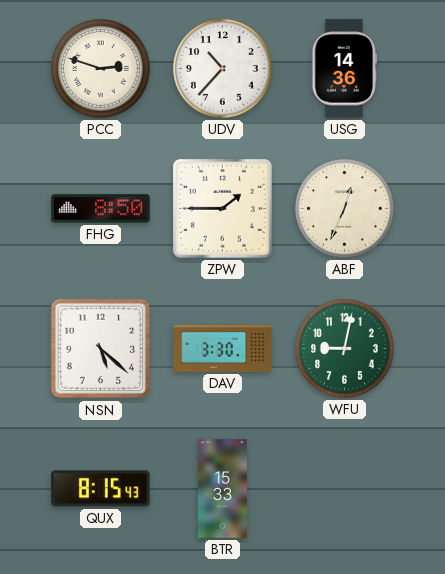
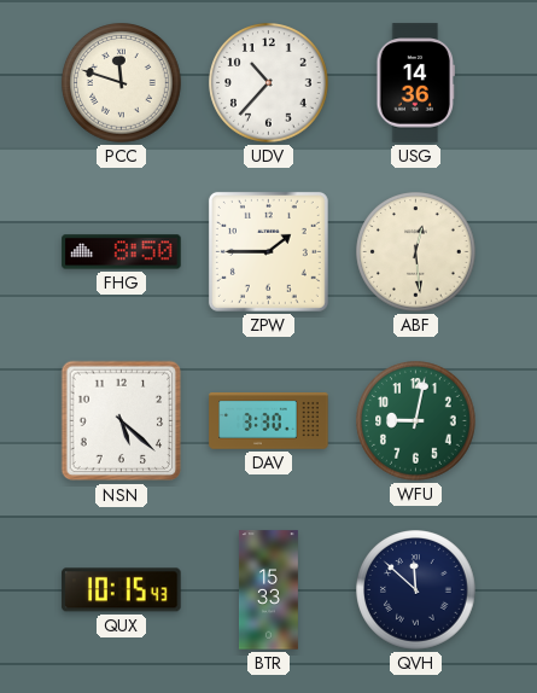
PCC: 2:48 -> 11:48 (122, 83)
ABF: 12:34 -> 12:29 (416, 252)
QUX: 8:15 -> 10:15 (122, 590)
QVH: none -> 11:52 (416, 590)
